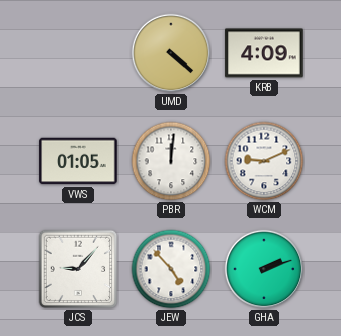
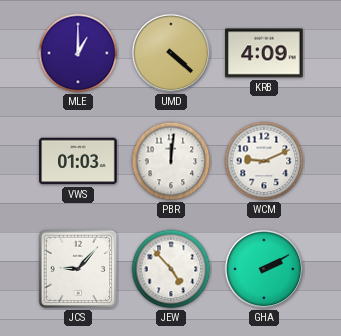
MLE: none -> 1:00 (78, 53)
VWS: 01:05 -> 01:03 (78, 161)
GHA: 2:12 -> 2:10 (264, 269)
